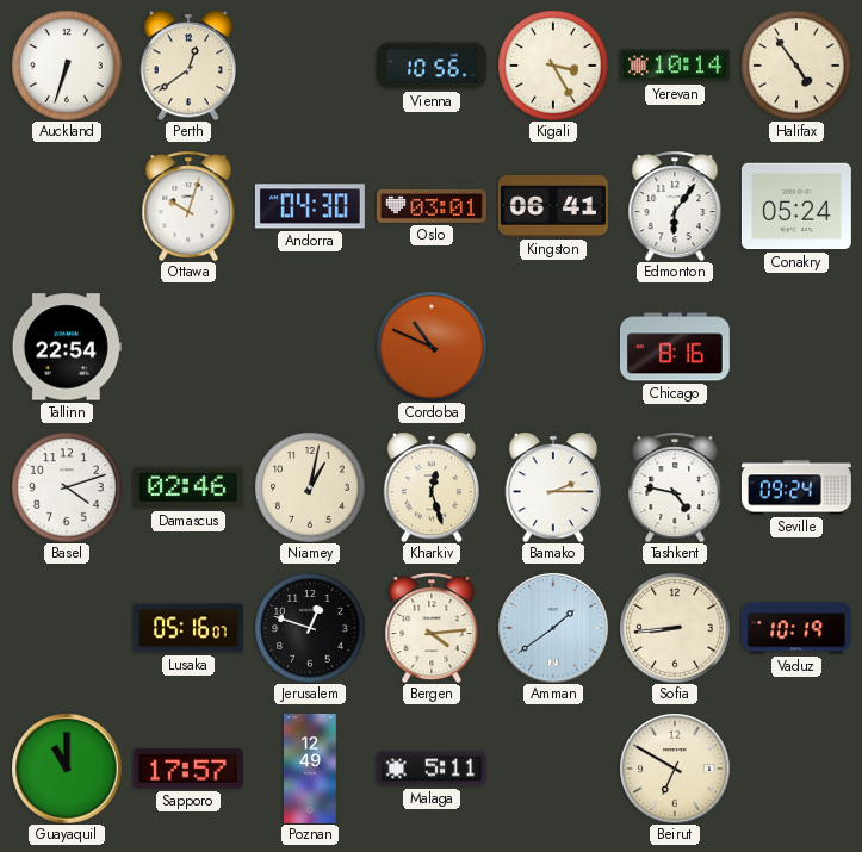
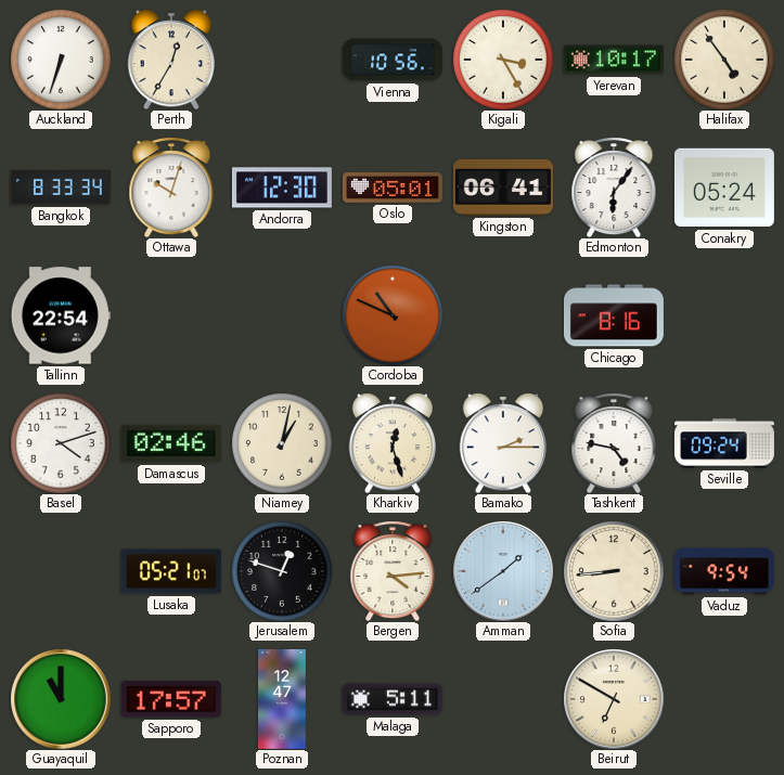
Perth: 12:39 -> 12:35 (170, 60)
Yerevan: 10:14 -> 10:17 (614, 60)
Bangkok: none -> 8:33 (61, 188)
Andorra: 04:30 -> 12:30 (282, 188)
Oslo: 03:01 -> 05:01 (393, 189)
Lusaka: 05:16 -> 05:21 (171, 571)
Vaduz: 10:19 -> 9:54 (724, 571)
Poznan: 12:49 -> 12:47 (282, 699)
